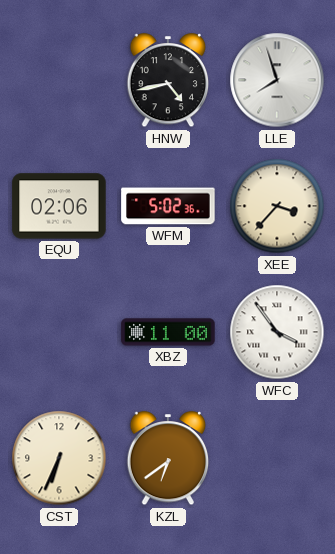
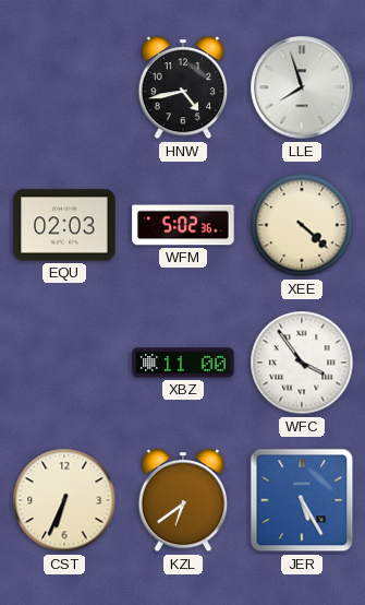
EQU: 02:06 -> 02:03 (64, 225)
XEE: 3:37 -> 4:22 (302, 225)
JER: none -> 5:25 (302, 500)
